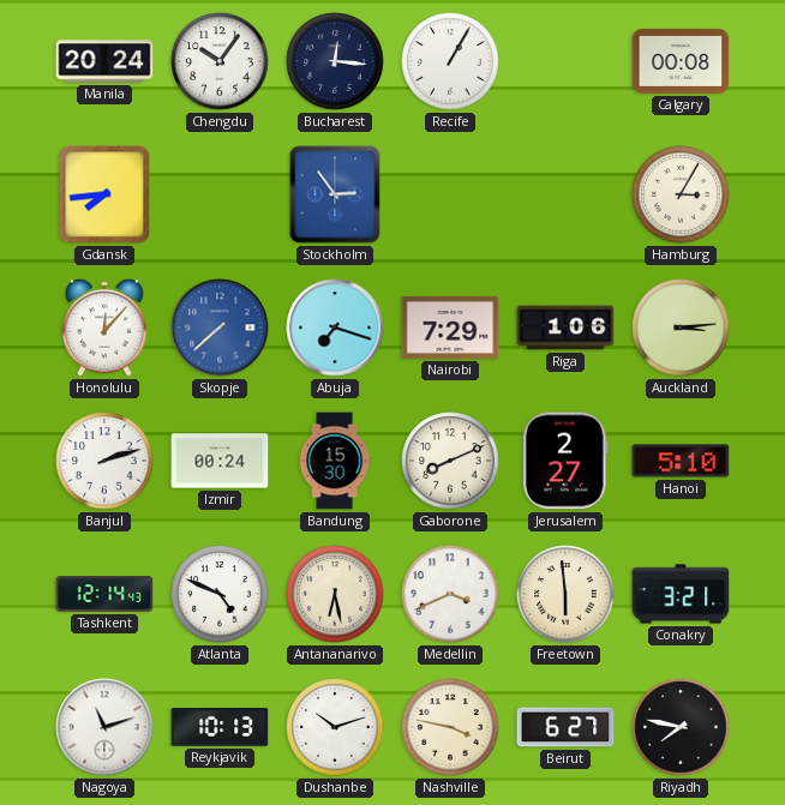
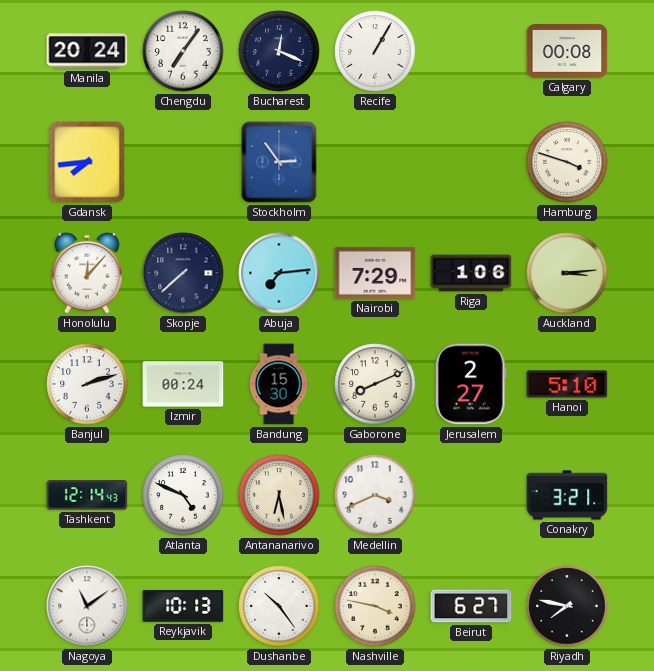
Chengdu: 10:06 -> 7:06 (183, 51)
Bucharest: 12:16 -> 12:19 (279, 51)
Hamburg: 3:05 -> 3:48 (567, 162)
Skopje dial: blue -> navy (183, 273)
Abuja: 7:18 -> 7:14 (279, 273)
Freetown: 5:59 -> none (565, 594)
Nagoya: 11:12 -> 11:09 (87, 606)
Dushanbe: 10:12 -> 10:24 (279, 606)
